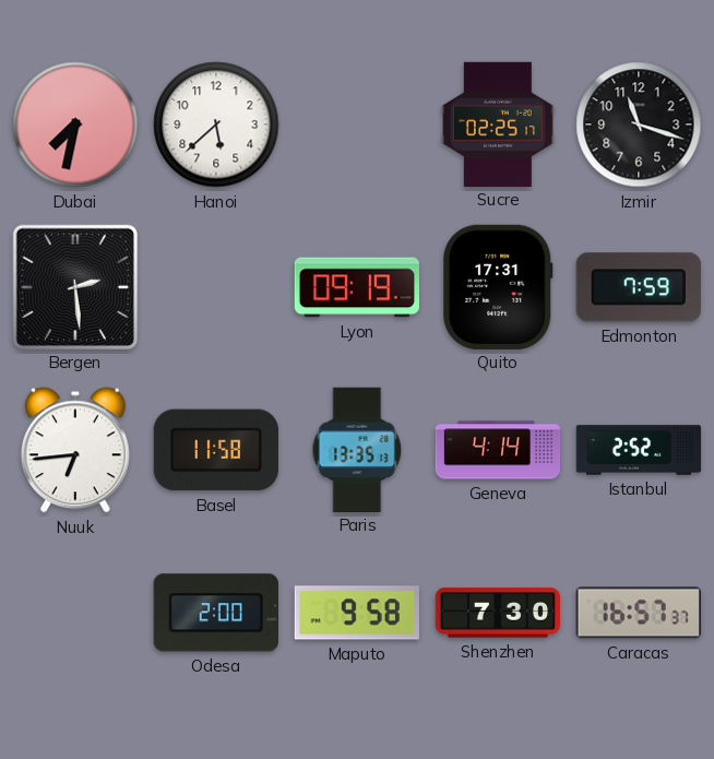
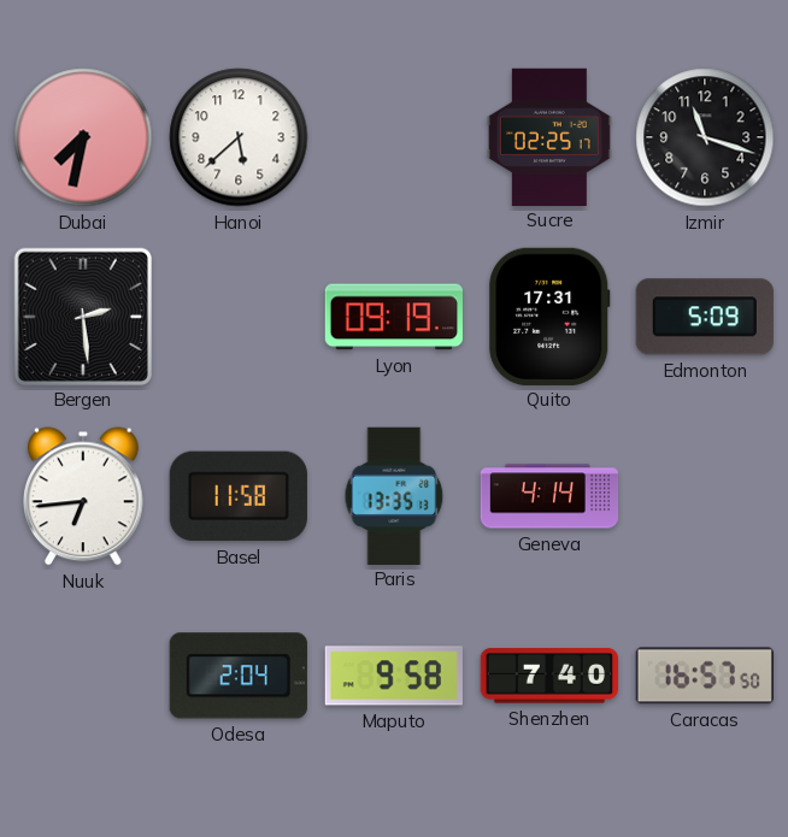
Edmonton: 7:59 -> 5:09 (705, 317)
Istanbul: 2:52 -> none (639, 450)
Odesa: 2:00 -> 2:04 (239, 676)
Shenzhen: 7:30 -> 7:40 (548, 676)
Caracas: 16:57:37 -> 16:57:50 (705, 676)
